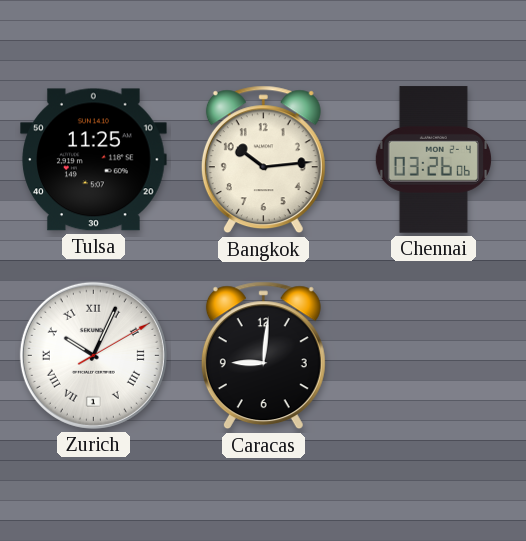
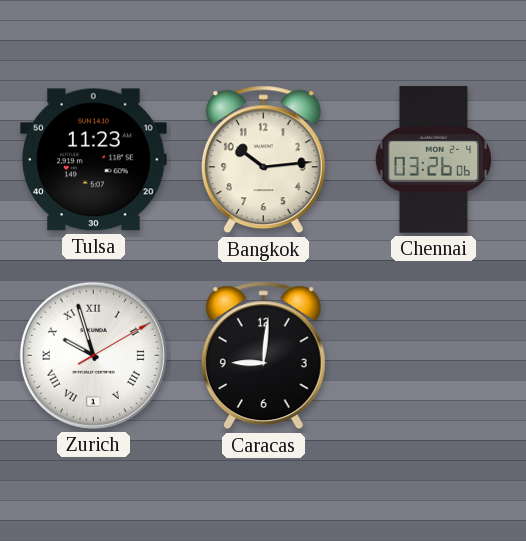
Tulsa: 11:25 -> 11:23 (94, 160)
Zurich: 10:04 -> 9:57 (93, 355)
